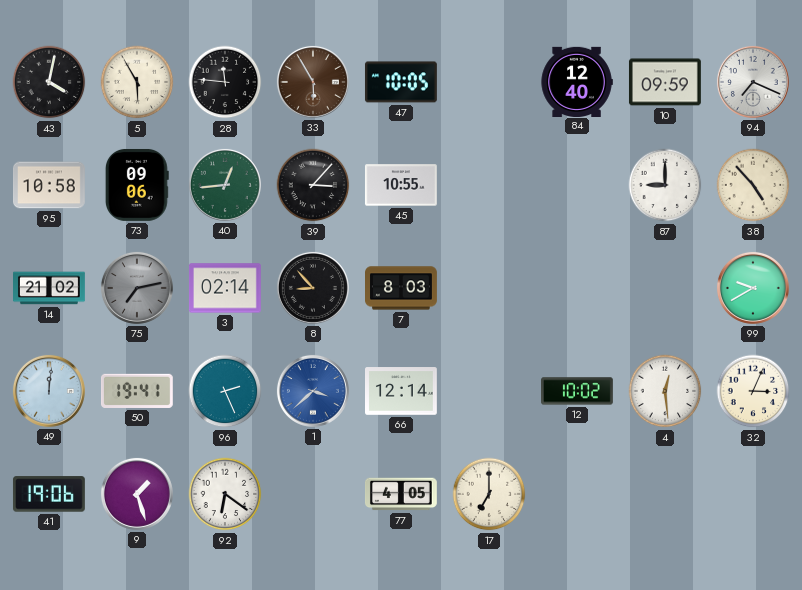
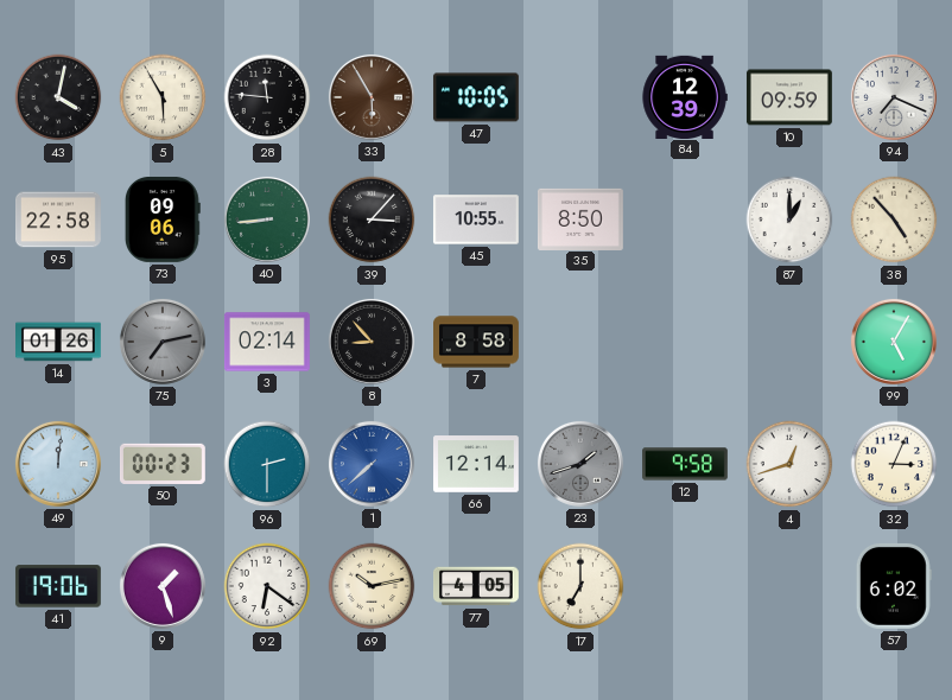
84: 12:40 -> 12:39 (685, 96)
95: 10:58 -> 22:58 (59, 219)
40: 12:44 -> 8:44 (267, 219)
35: none -> 8:50 (580, 218)
87: 9:00 -> 1:00 (789, 219)
14: 21:02 -> 01:26 (59, 342)
7: 8:03 -> 8:58 (477, 342)
99: 9:40 -> 5:05 (894, 342)
50: 19:41 -> 00:23 (163, 464)
96: 2:26 -> 2:30 (267, 464)
1: 3:38 -> 7:38 (372, 464)
23: none -> 1:42 (580, 464)
12: 10:02 -> 9:58 (686, 464)
4: 12:29 -> 12:42 (789, 464)
69: none -> 10:13 (372, 586)
57: none -> 6:02 (894, 586)
